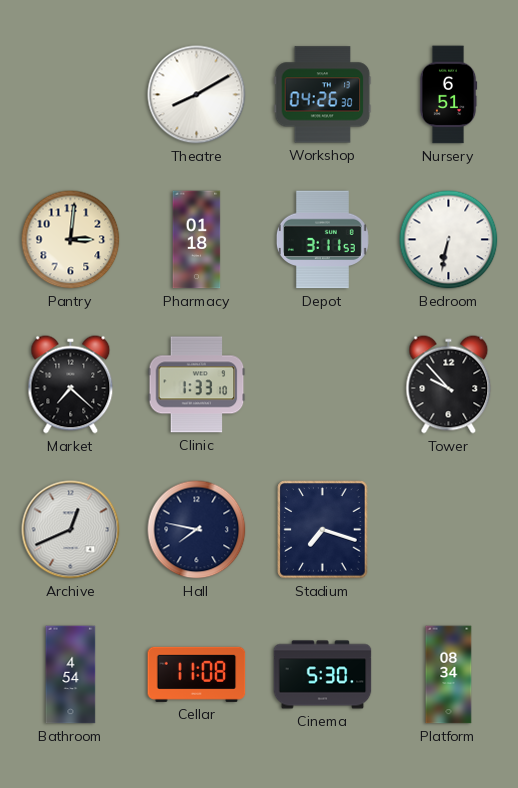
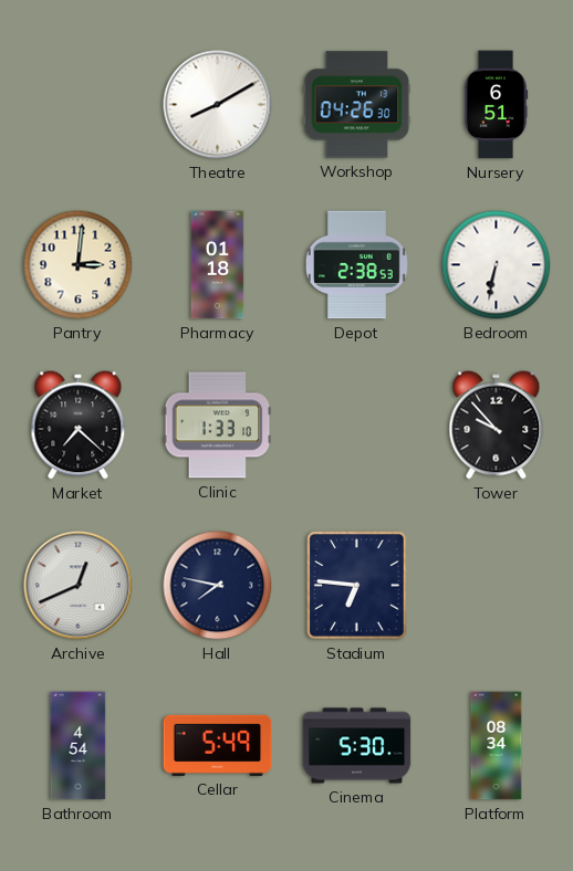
Depot: 3:11 -> 2:38 (356, 265)
Stadium: 7:18 -> 6:46 (357, 586)
Cellar: 11:08 -> 5:49 (218, 745)
